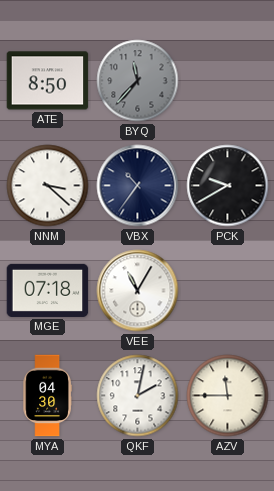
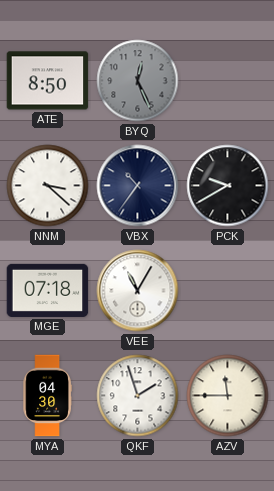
BYQ: 11:37 -> 12:26 (138, 81)
QKF: 2:02 -> 1:57 (138, 396)
